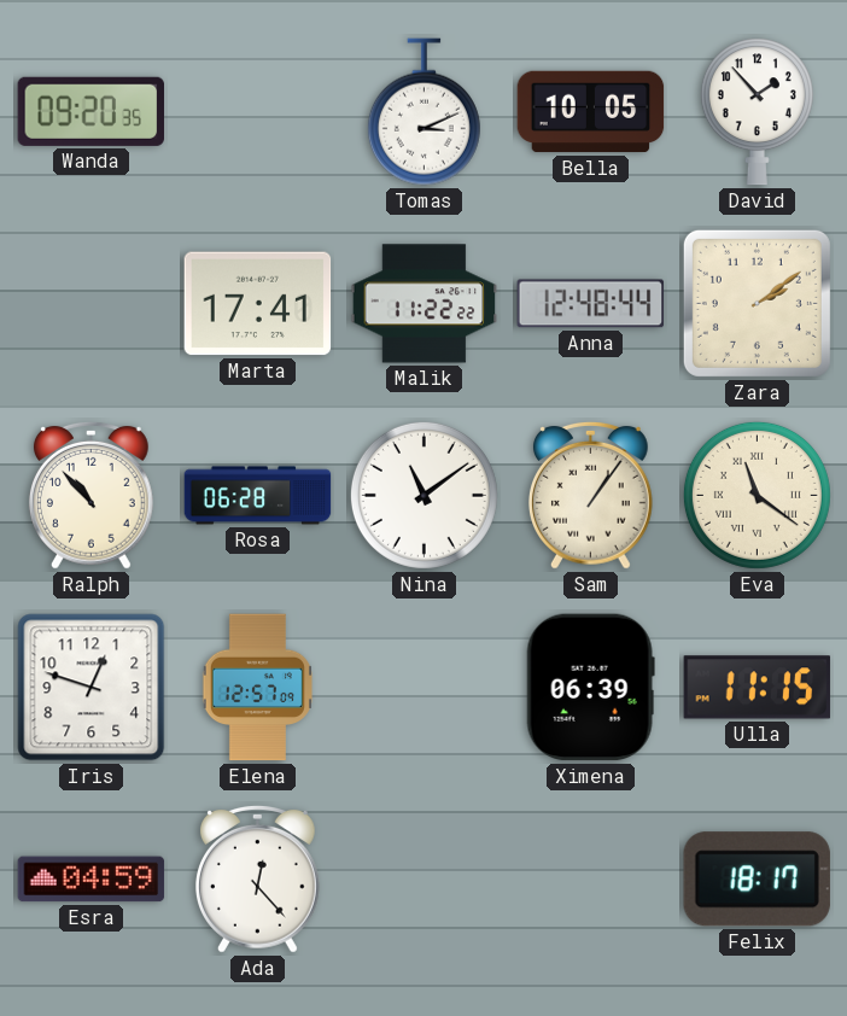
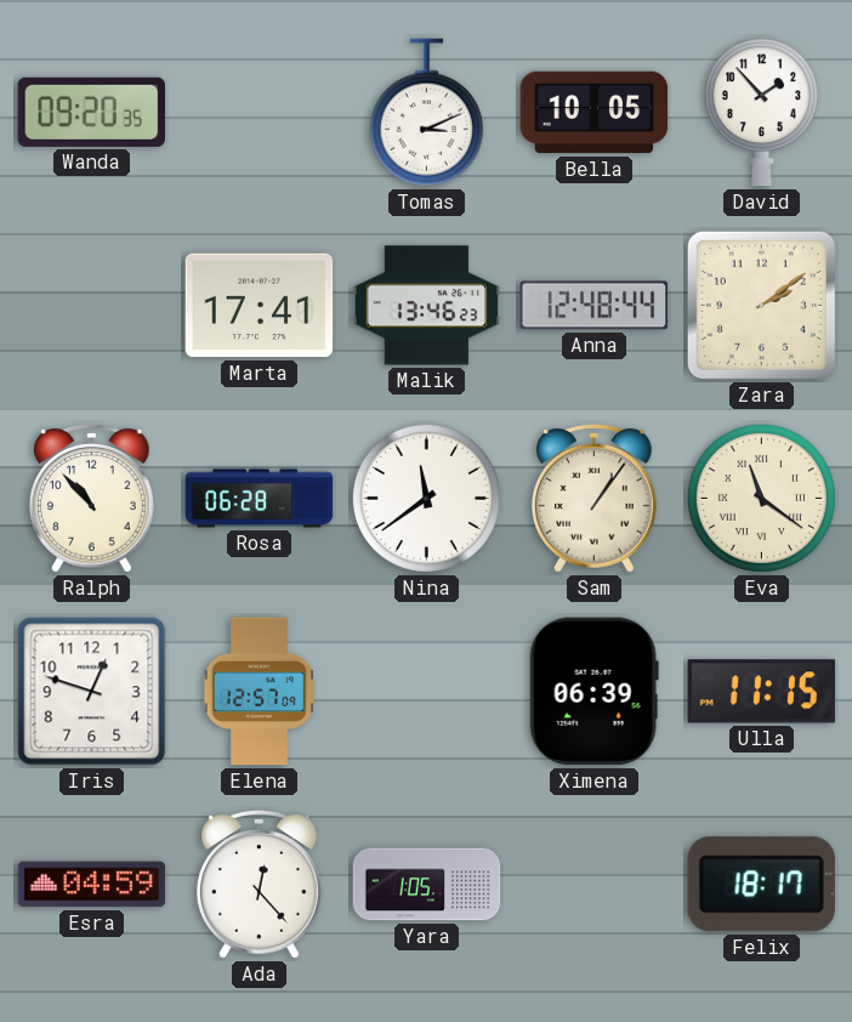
Malik: 11:22 -> 13:46 (427, 306)
Nina: 11:09 -> 11:39 (426, 498)
Yara: none -> 1:05 (427, 885)
